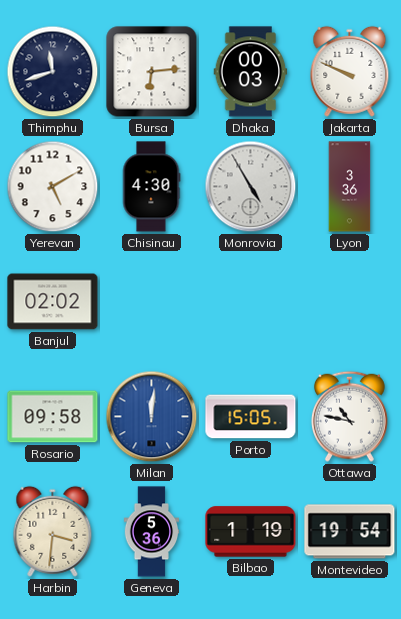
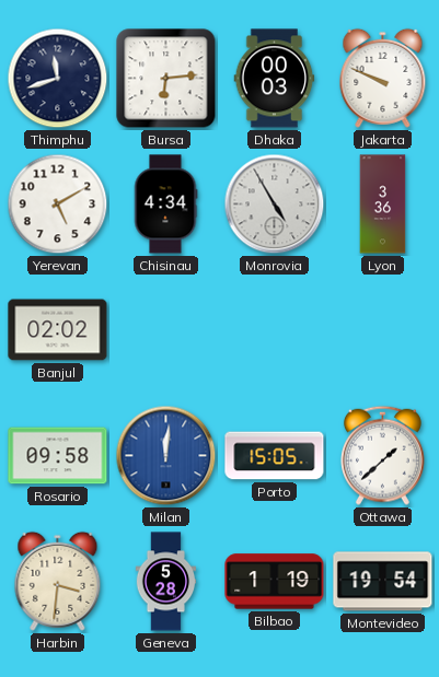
Chisinau: 4:30 -> 4:34 (165, 205)
Ottawa: 10:47 -> 1:38 (383, 455)
Geneva: 5:36 -> 5:28 (166, 582)
